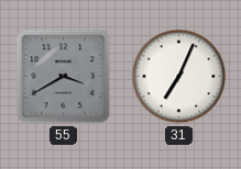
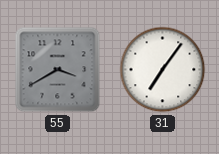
31: 7:04 -> 7:06 (163, 70)
